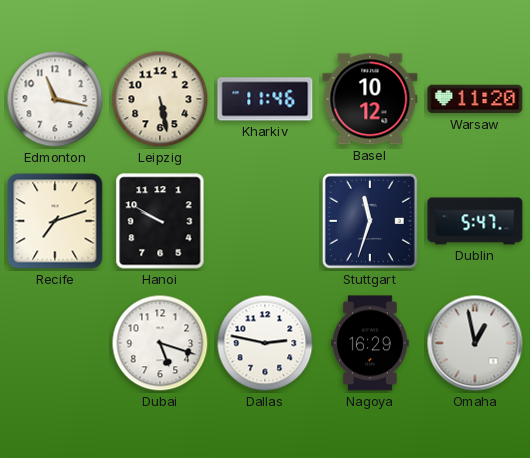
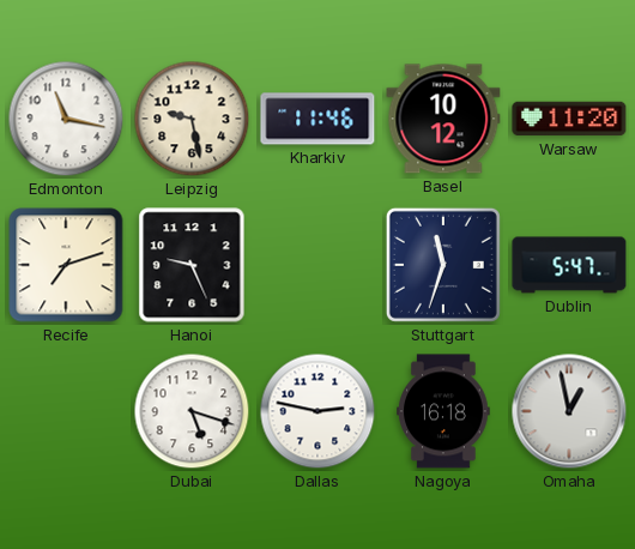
Leipzig: 5:28 -> 9:28 (192, 119)
Hanoi: 9:50 -> 9:26 (192, 265)
Nagoya: 16:29 -> 16:18 (444, 411)
